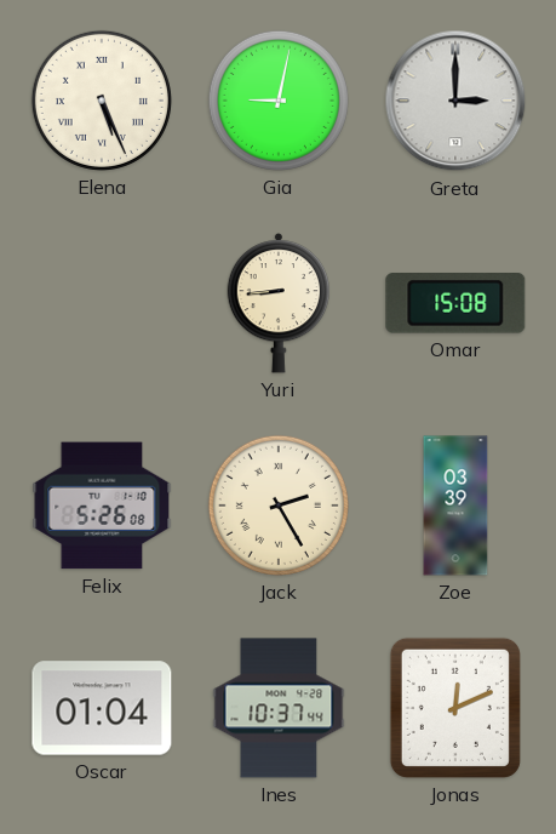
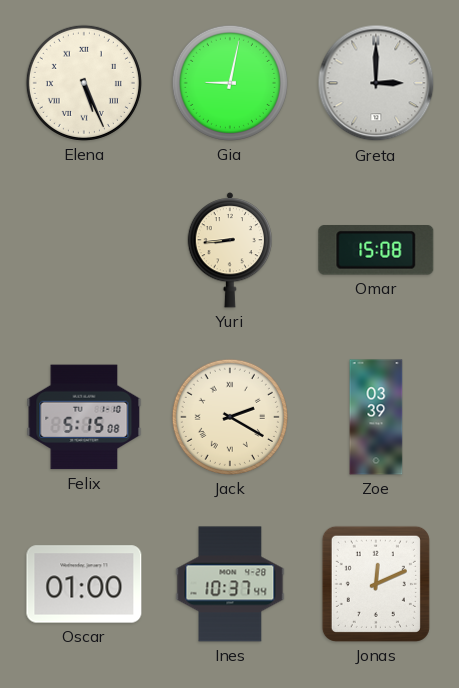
Felix: 5:26 -> 5:15 (84, 417)
Jack: 2:25 -> 2:20 (230, 417)
Oscar: 01:04 -> 01:00 (84, 584)
